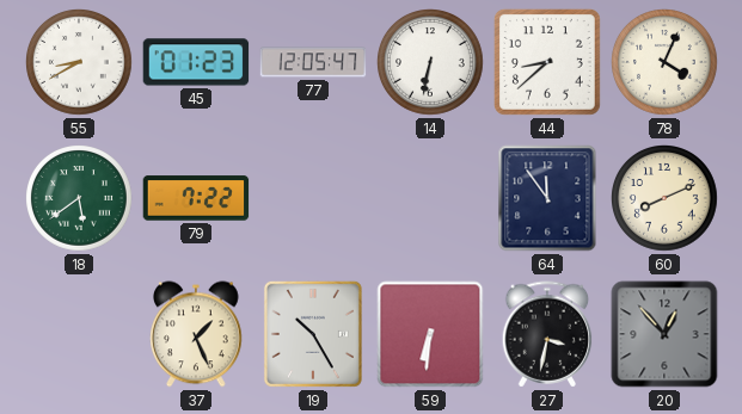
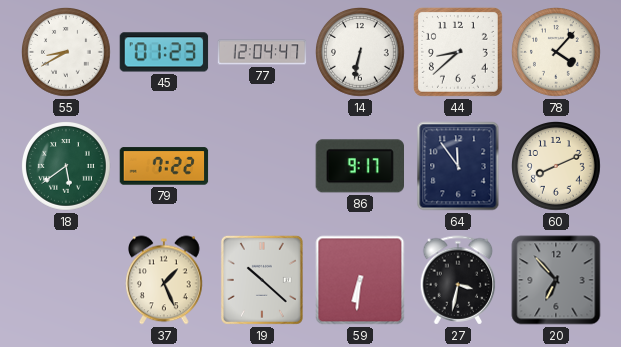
77: 12:05 -> 12:04 (262, 52)
78: 4:04 -> 4:07 (557, 53)
86: none -> 9:17 (359, 166)
19: 10:25 -> 10:22 (262, 280)
20: 12:53 -> 6:53 (556, 280)
